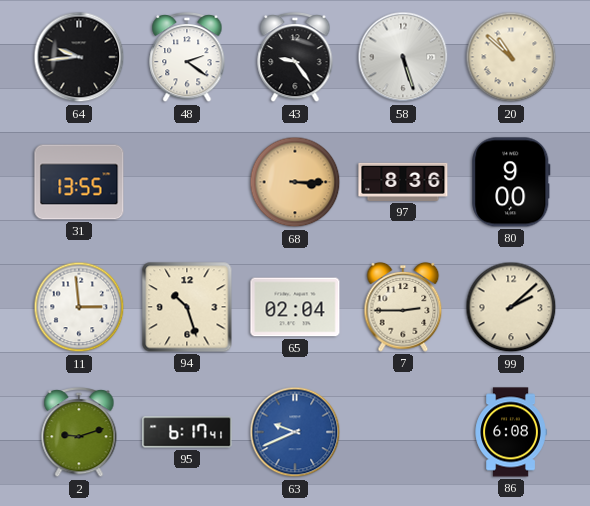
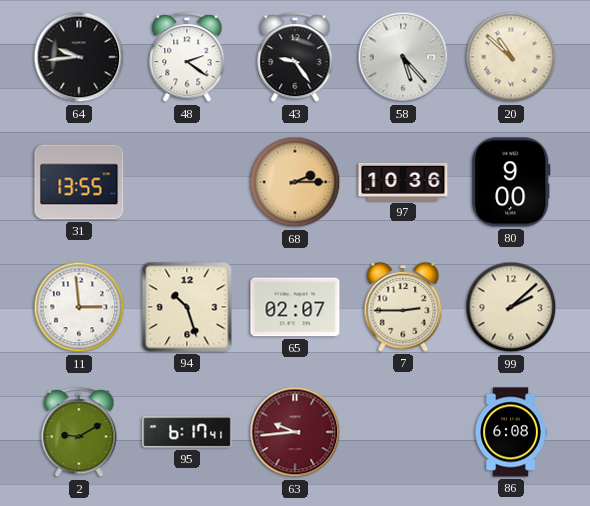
58: 5:27 -> 5:23 (403, 57)
68: 3:15 -> 2:15 (295, 182)
97: 8:36 -> 10:36 (403, 182)
65: 02:04 -> 02:07 (295, 307)
2: 9:12 -> 9:10 (79, 433)
63: 9:41 -> 9:44 (295, 432)
63 dial: blue -> burgundy (295, 432)
